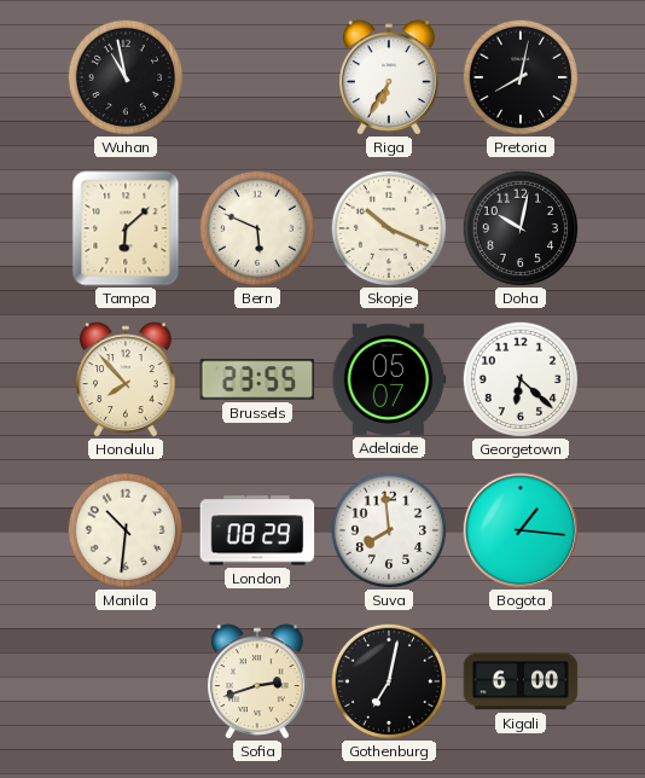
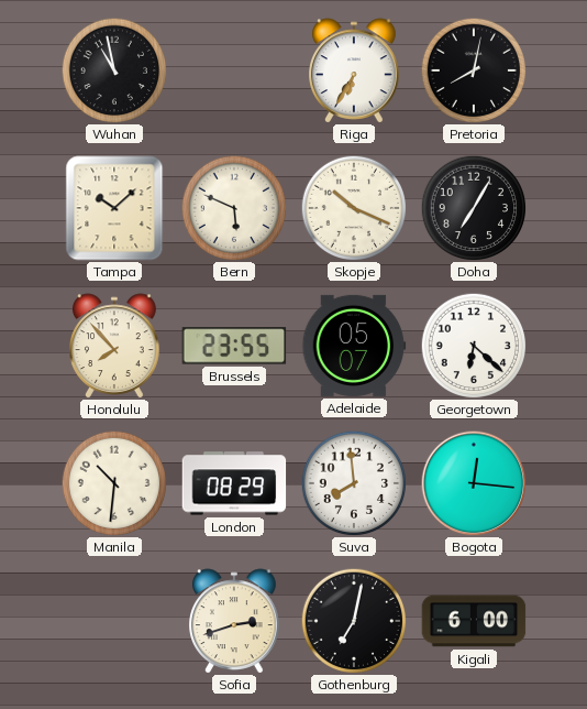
Tampa: 6:08 -> 10:08 (114, 208)
Doha: 10:02 -> 7:05 (474, 208)
Bogota: 1:16 -> 12:16 (474, 483)
